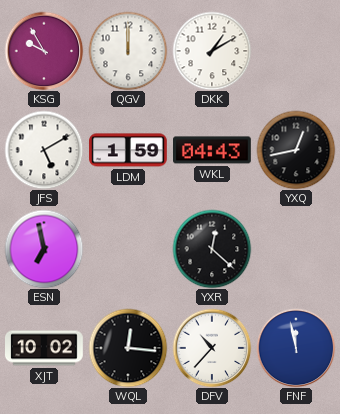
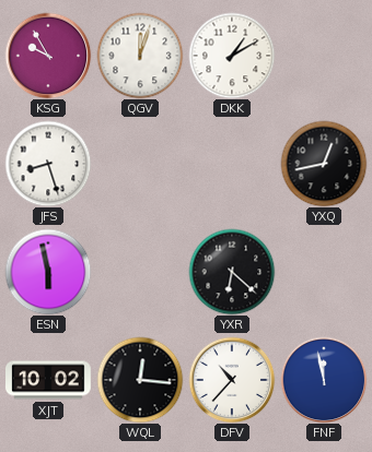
QGV: 12:00 -> 12:03 (140, 56)
JFS: 5:10 -> 8:27 (48, 164)
LDM: 1:59 -> none (129, 150)
WKL: 04:43 -> none (213, 150)
ESN: 6:58 -> 5:58 (48, 272)
YXR: 12:22 -> 6:22 (232, 272)
